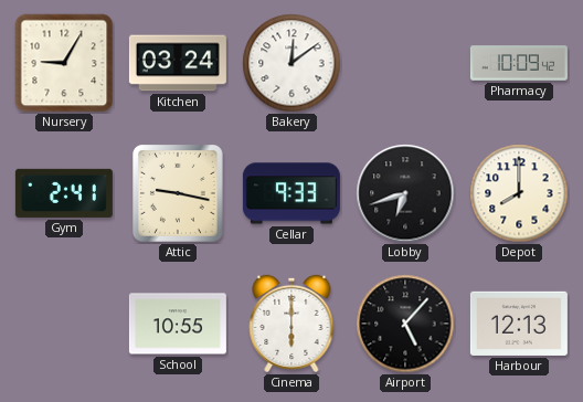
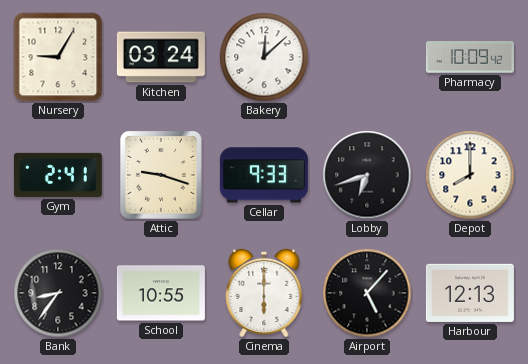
Bakery: 12:09 -> 12:08 (264, 57)
Attic: 9:17 -> 9:18 (162, 176)
Bank: none -> 8:36 (58, 293)
